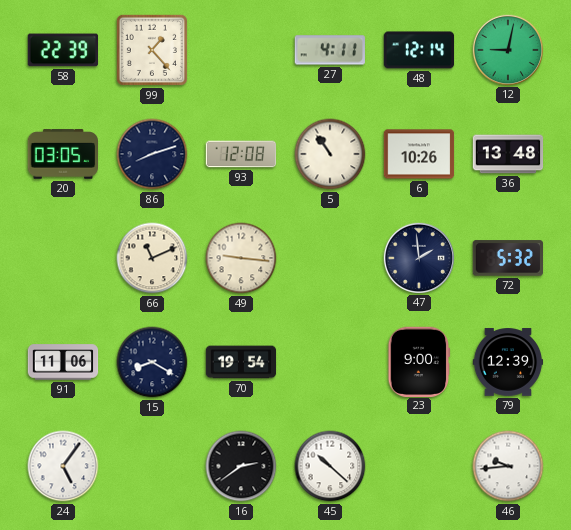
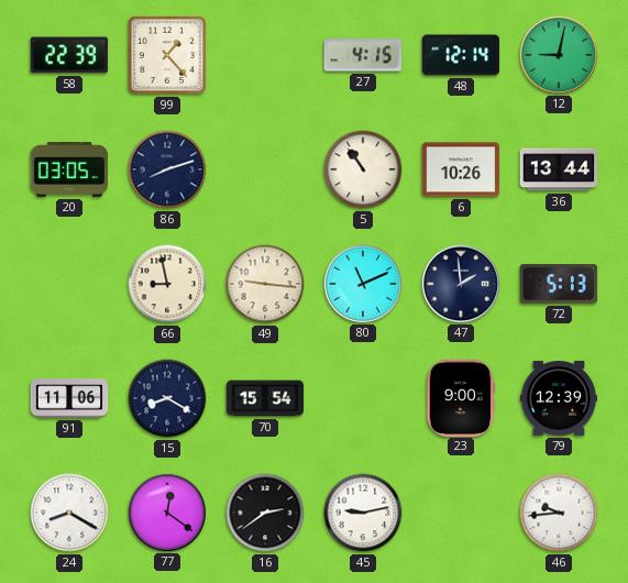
27: 4:11 -> 4:15 (362, 55)
93: 12:08 -> none (241, 154)
36: 13:48 -> 13:44 (559, 169)
66: 11:11 -> 8:58 (167, 284)
80: none -> 11:11 (362, 283)
72: 5:32 -> 5:13 (558, 284)
70: 19:54 -> 15:54 (265, 398)
24: 5:06 -> 8:20 (69, 513)
77: none -> 12:21 (166, 512)
45: 10:22 -> 9:13 (363, 513)
